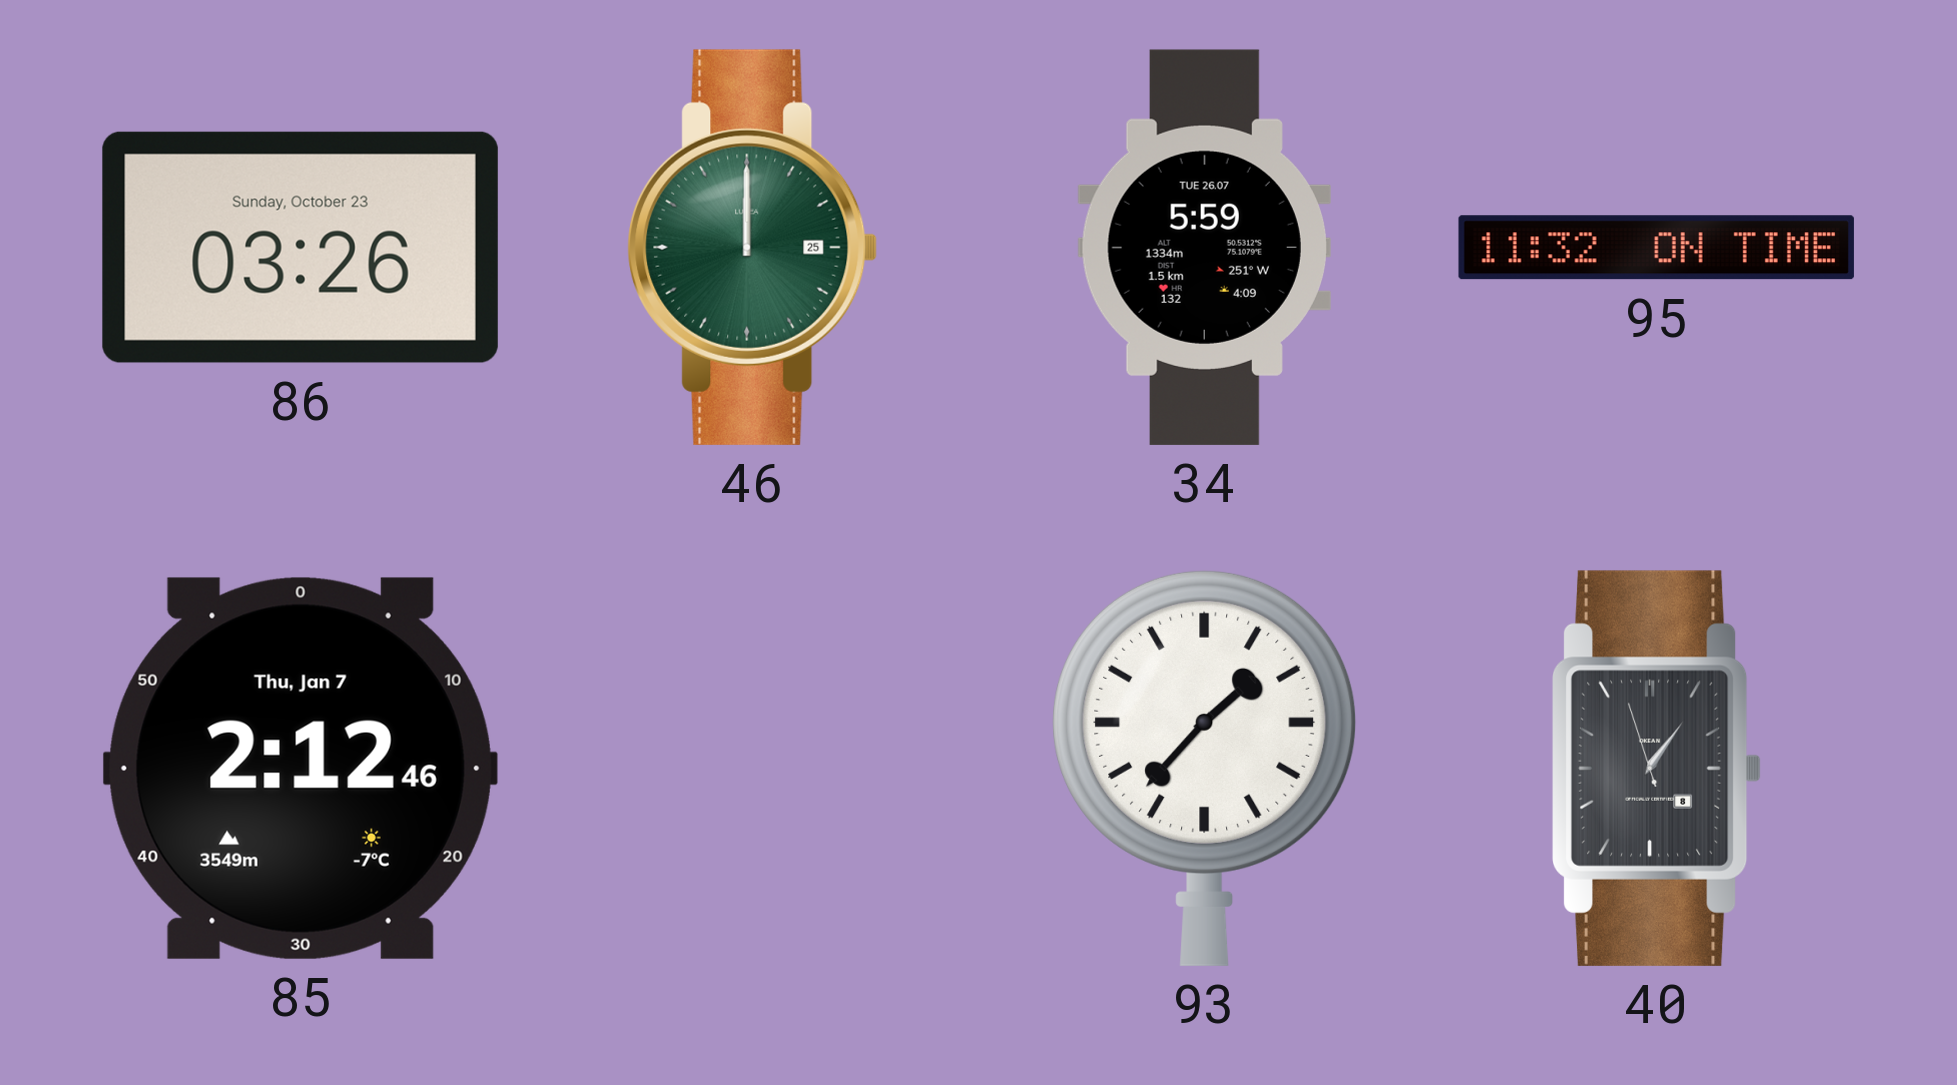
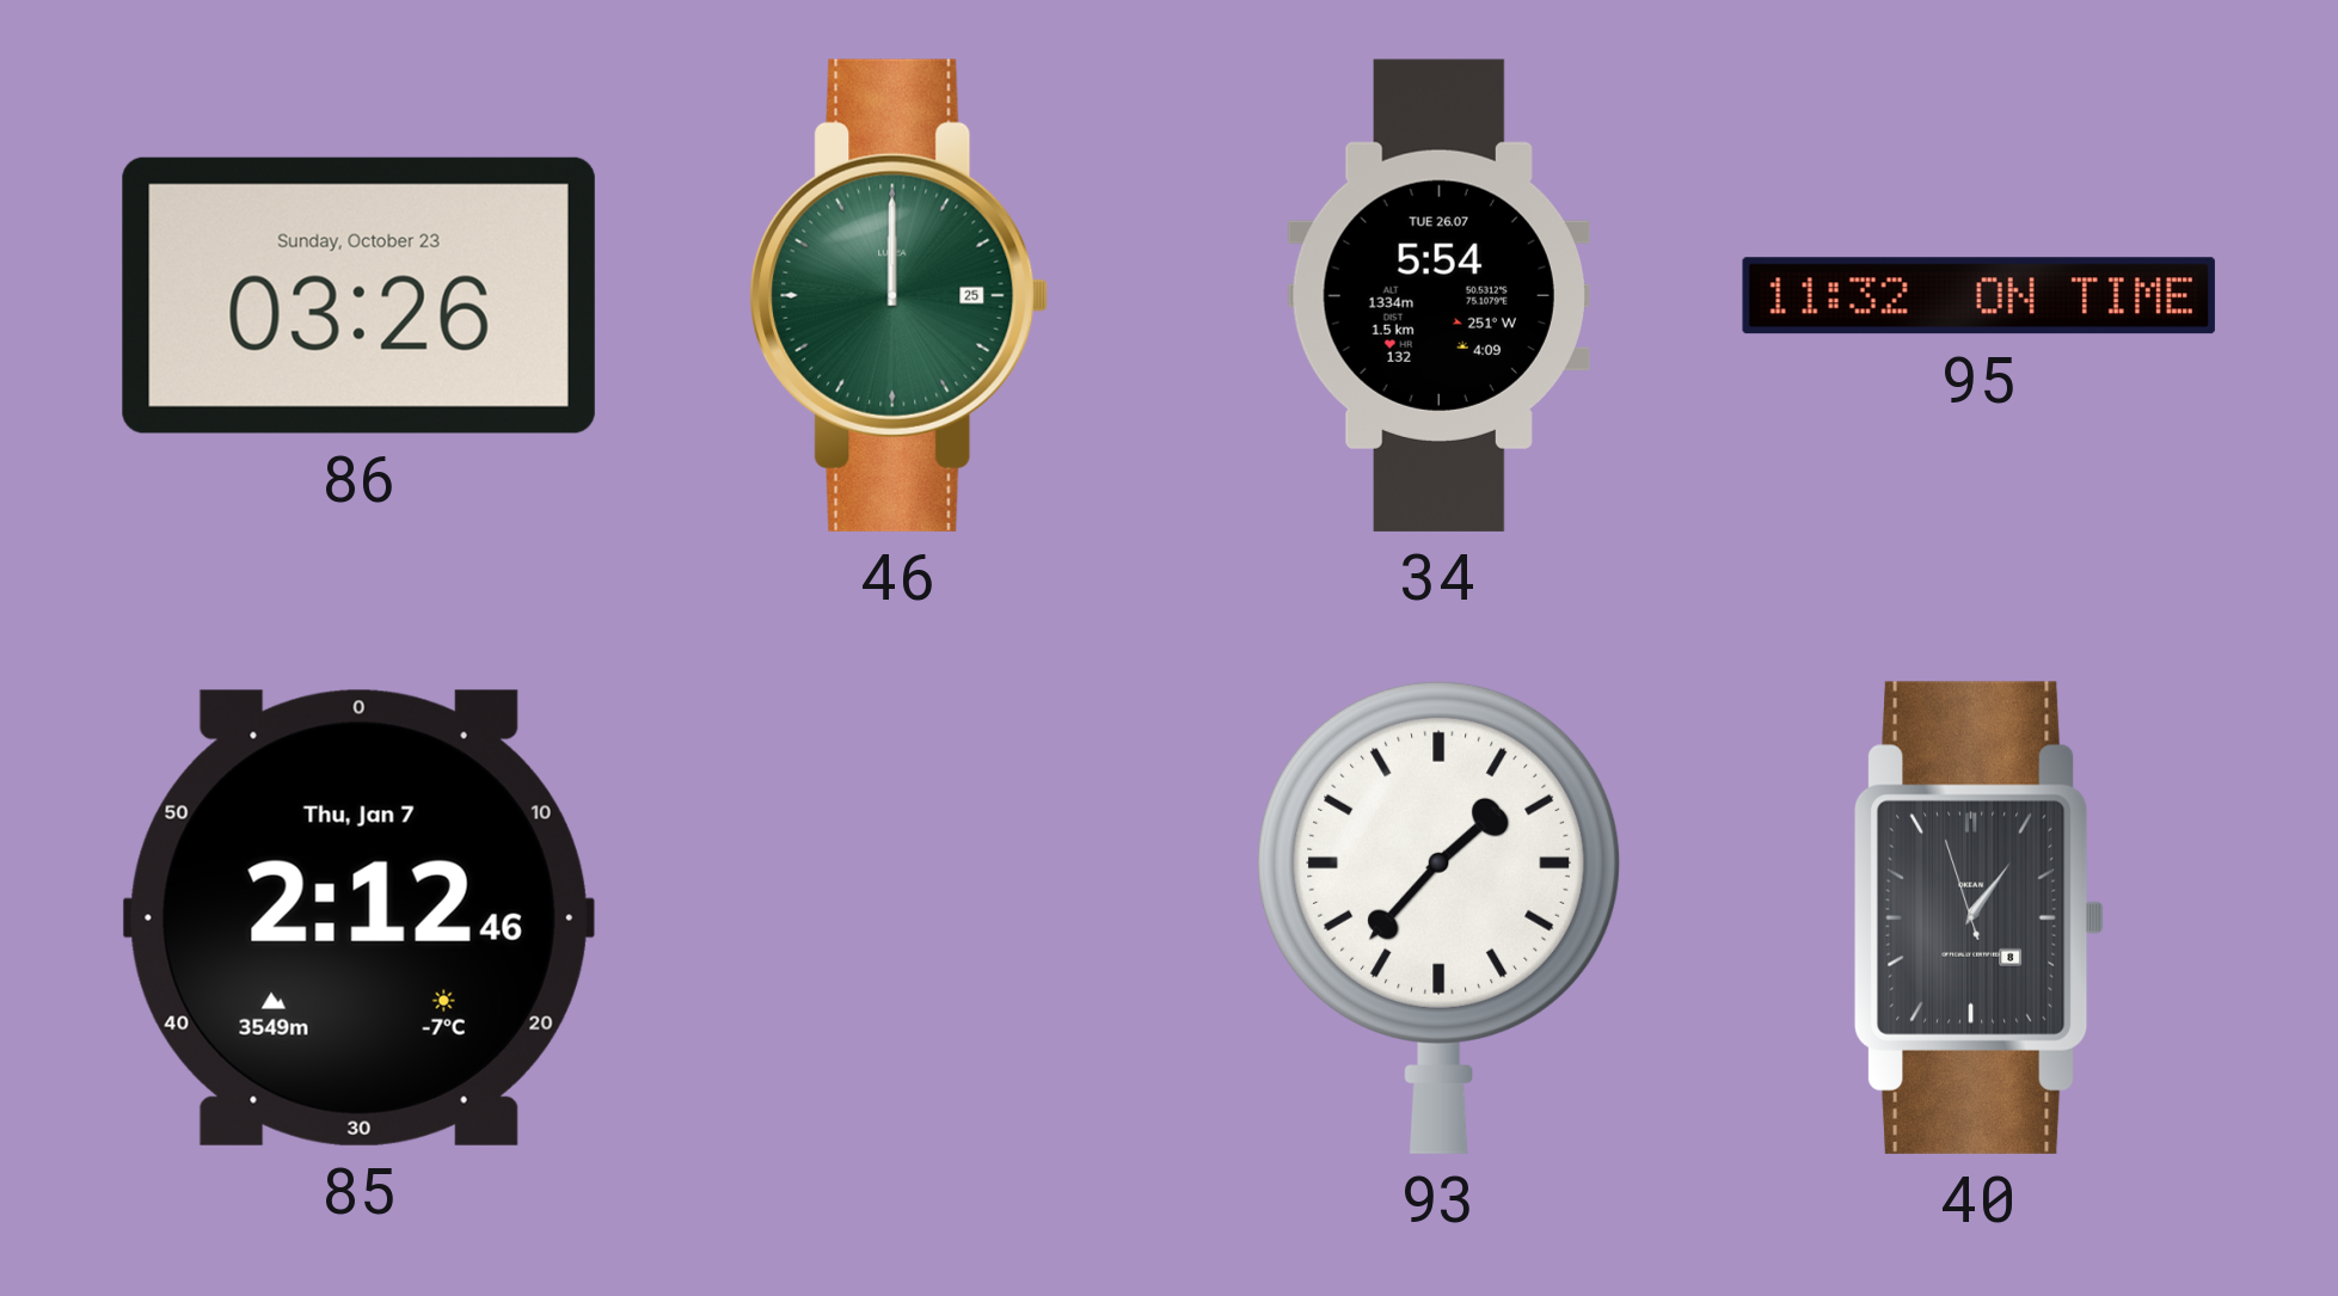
34: 5:59 -> 5:54 (1438, 295)
